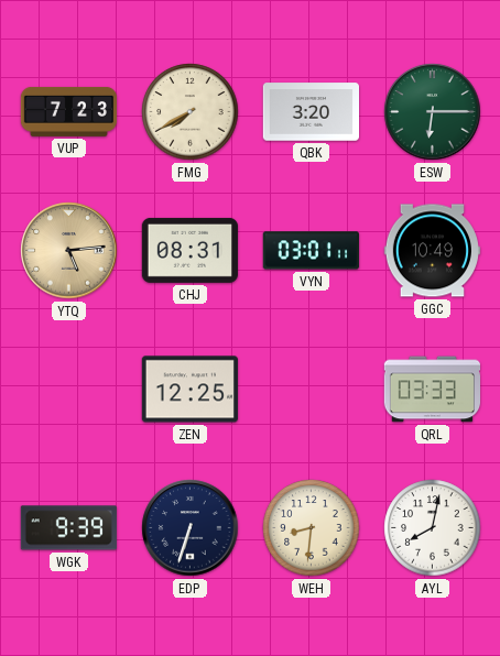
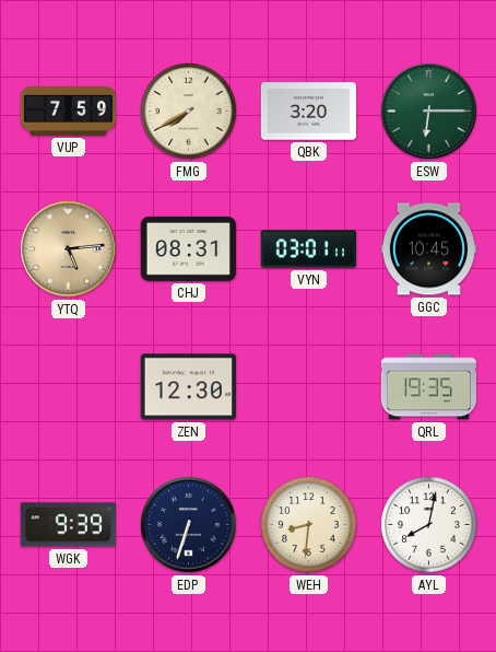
VUP: 7:23 -> 7:59 (68, 110)
GGC: 10:49 -> 10:45 (428, 249)
ZEN: 12:25 -> 12:30 (188, 387)
QRL: 03:33 -> 19:35 (428, 387)
